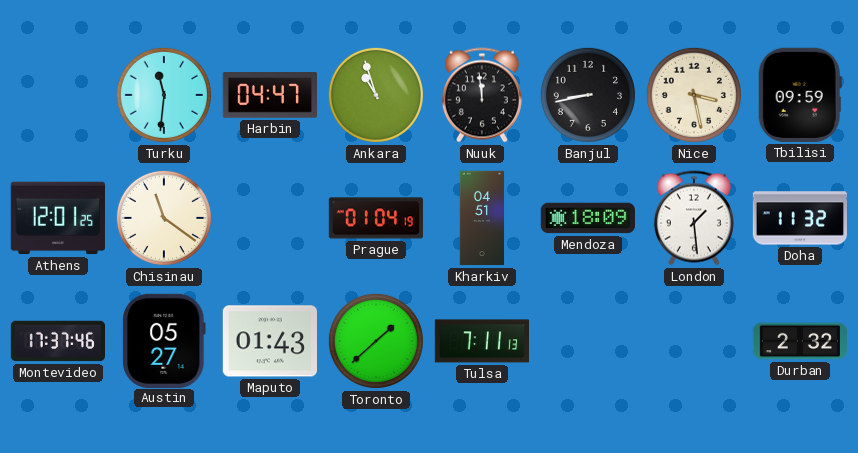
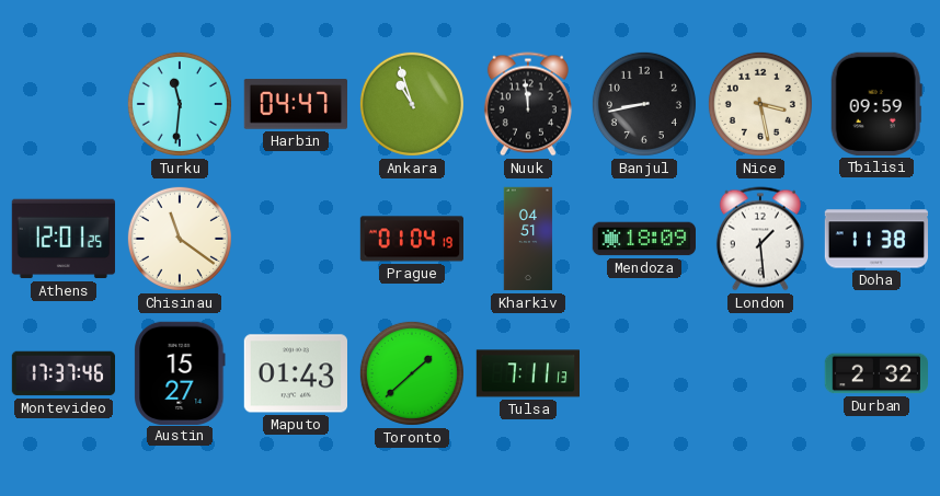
Doha: 11:32 -> 11:38 (875, 239)
Austin: 05:27 -> 15:27 (180, 372)
